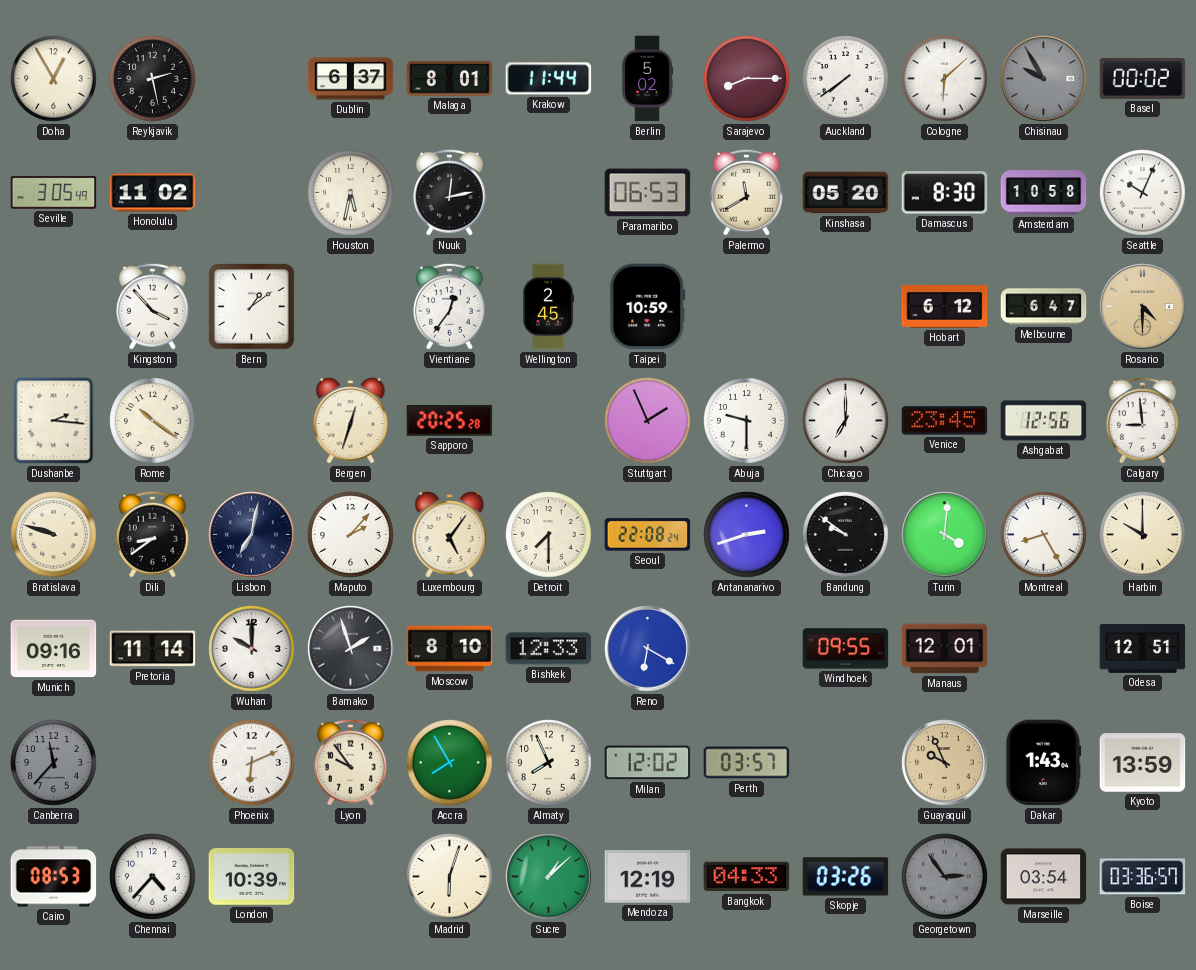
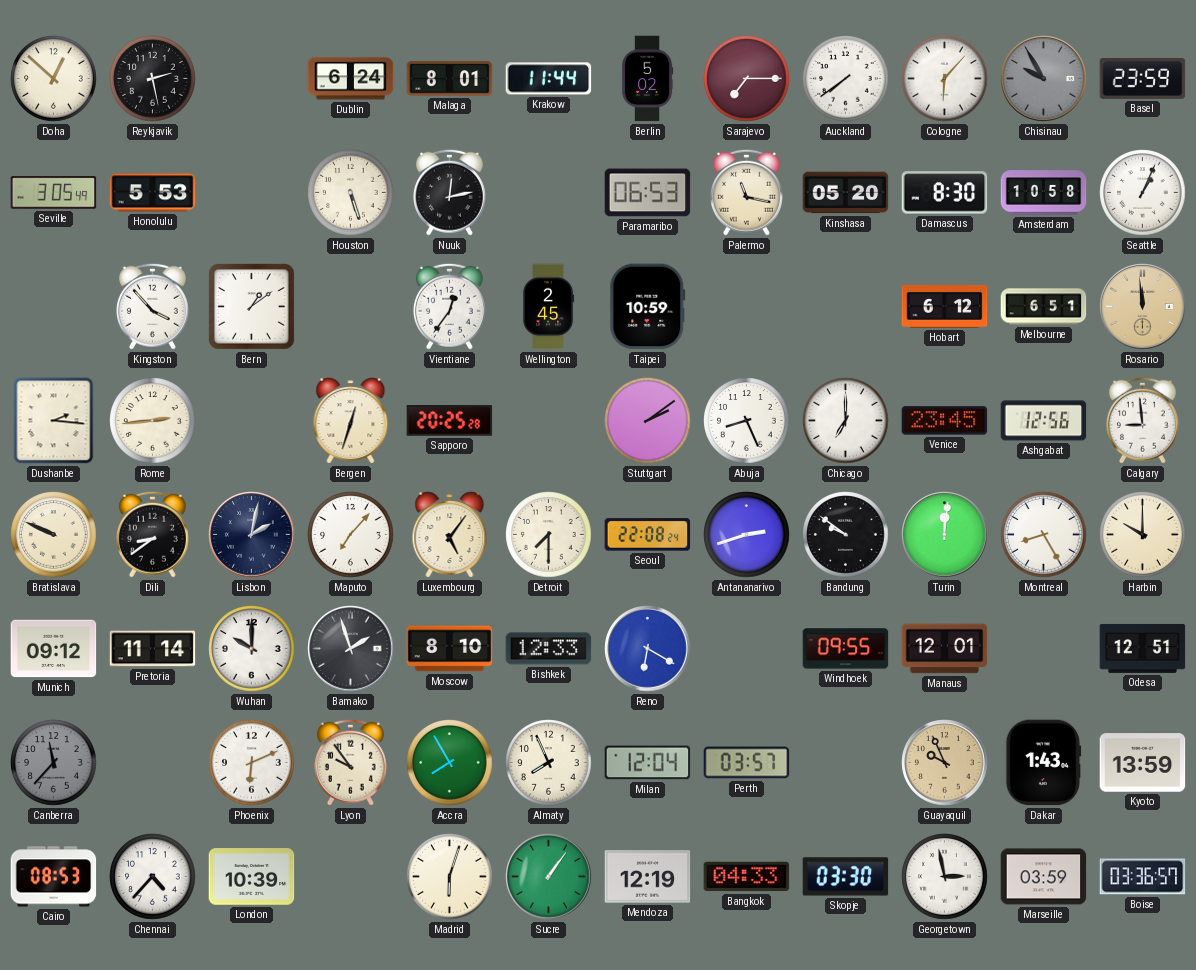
Doha: 12:55 -> 12:52 (54, 79)
Dublin: 6:37 -> 6:24 (351, 79)
Sarajevo: 8:15 -> 7:15 (747, 79)
Cologne: 6:08 -> 6:07 (945, 79)
Basel: 00:02 -> 23:59 (1143, 78)
Honolulu: 11:02 -> 5:53 (153, 193)
Houston: 5:32 -> 5:27 (351, 193)
Palermo: 11:40 -> 11:17 (746, 192)
Seattle: 10:04 -> 1:04 (1143, 193)
Melbourne: 6:47 -> 6:51 (1044, 307)
Rosario: 4:30 -> 11:59 (1143, 307)
Rome: 10:21 -> 2:44 (153, 421)
Stuttgart: 1:56 -> 2:09 (648, 421)
Abuja: 9:30 -> 8:26 (747, 421)
Bratislava: 9:48 -> 9:49 (54, 535)
Lisbon: 7:02 -> 2:02 (252, 535)
Maputo: 2:07 -> 7:07 (351, 535)
Turin: 4:01 -> 12:01 (945, 535)
Munich: 09:16 -> 09:12 (54, 649)
Milan: 12:02 -> 12:04 (648, 763)
Sucre: 1:08 -> 1:06 (549, 877)
Skopje: 03:26 -> 03:30 (846, 877)
Georgetown: 2:54 -> 2:58 (945, 877)
Georgetown dial: grey -> white (945, 877)
Marseille: 03:54 -> 03:59 (1044, 877)
